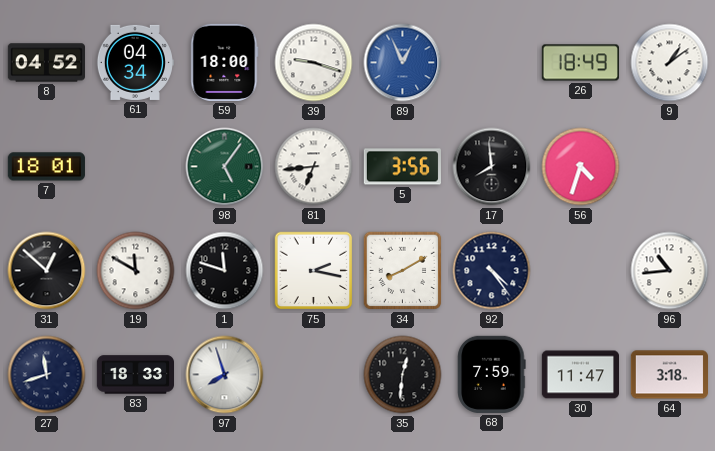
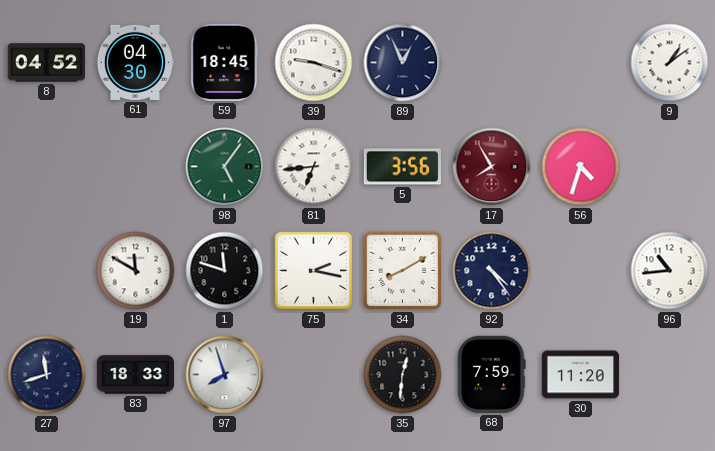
61: 04:34 -> 04:30 (134, 62)
59: 18:00 -> 18:45 (225, 62)
89 dial: blue -> navy (403, 63)
26: 18:49 -> none (580, 63)
7: 18:01 -> none (46, 167)
17: 7:59 -> 7:55 (492, 167)
17 dial: black -> burgundy (492, 167)
31: 12:52 -> none (47, 271)
30: 11:47 -> 11:20 (580, 375)
64: 3:18 -> none (669, 375)
